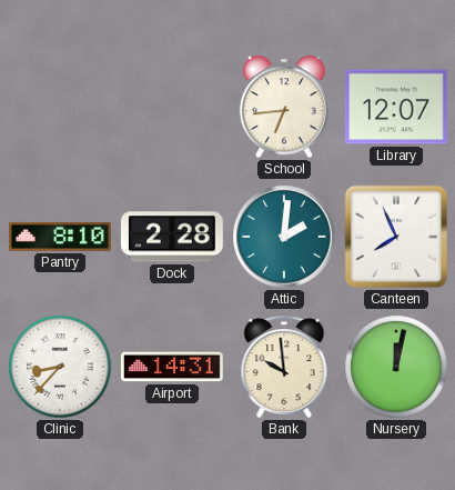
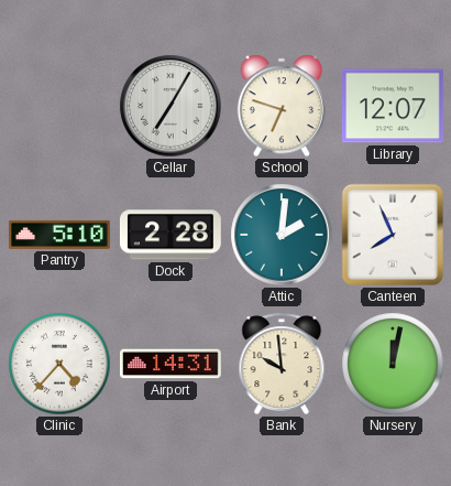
Cellar: none -> 7:05 (170, 106)
School: 6:44 -> 6:48 (282, 106)
Pantry: 8:10 -> 5:10 (61, 235)
Clinic: 8:37 -> 4:37 (59, 364)
